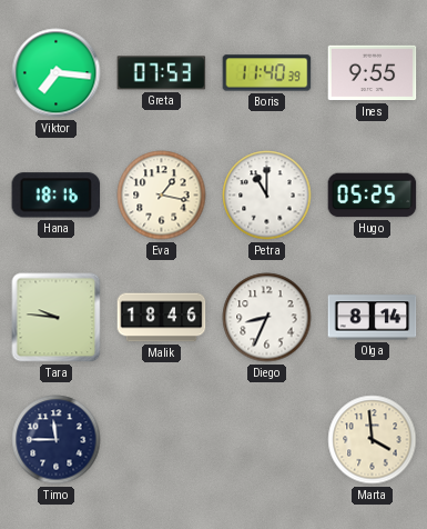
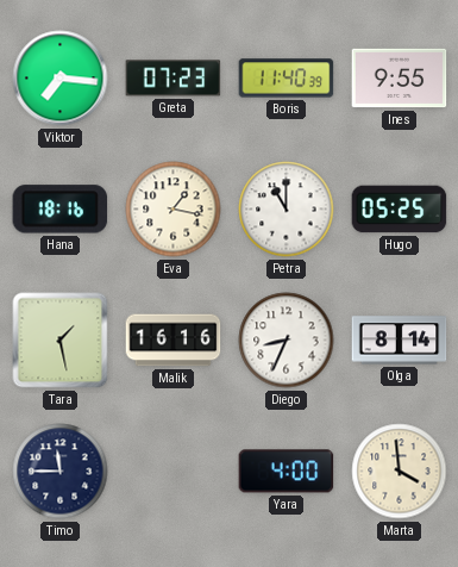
Greta: 07:53 -> 07:23 (174, 79)
Tara: 9:46 -> 1:28 (61, 341)
Malik: 18:46 -> 16:16 (174, 341)
Yara: none -> 4:00 (287, 472)
